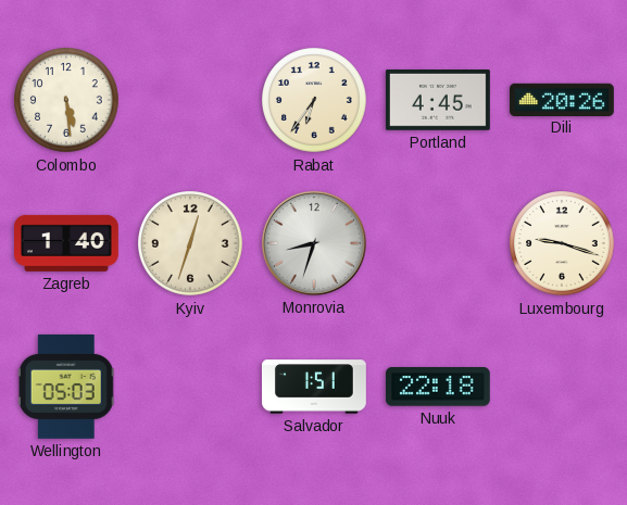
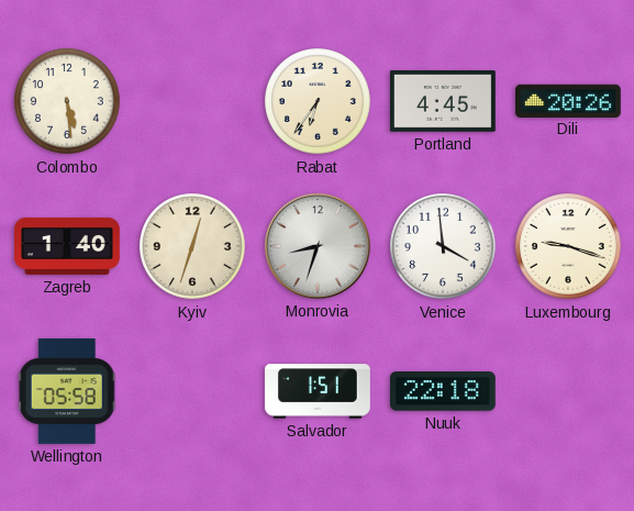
Venice: none -> 3:59 (444, 247)
Wellington: 05:03 -> 05:58 (67, 391)
